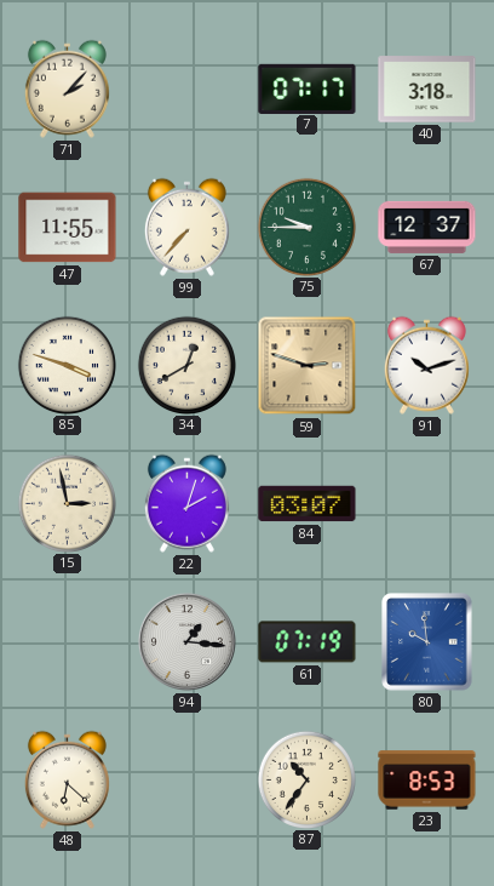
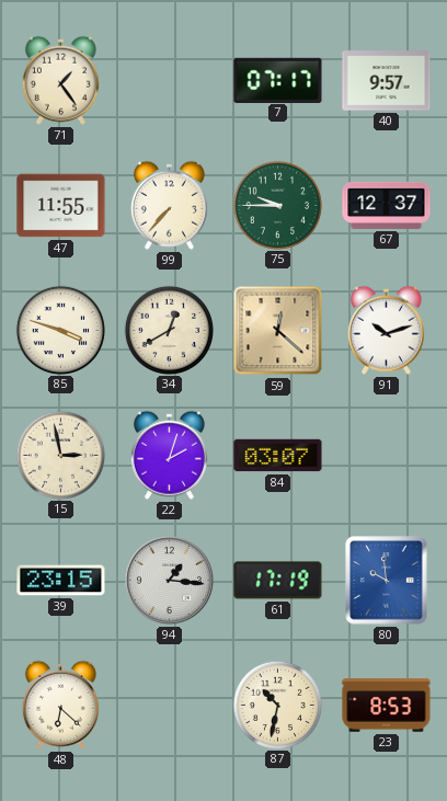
71: 2:07 -> 1:24 (60, 80)
40: 3:18 -> 9:57 (387, 81)
59: 2:48 -> 12:22 (278, 331)
39: none -> 23:15 (61, 581)
61: 07:19 -> 17:19 (278, 581)
87: 10:36 -> 10:32 (277, 705)
